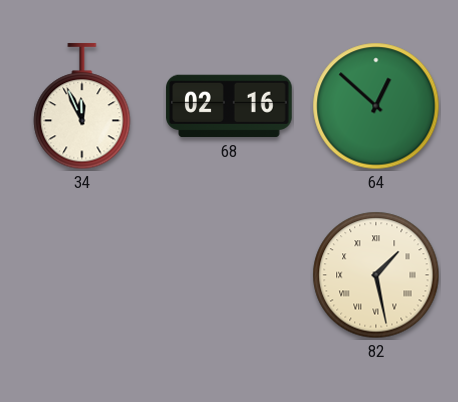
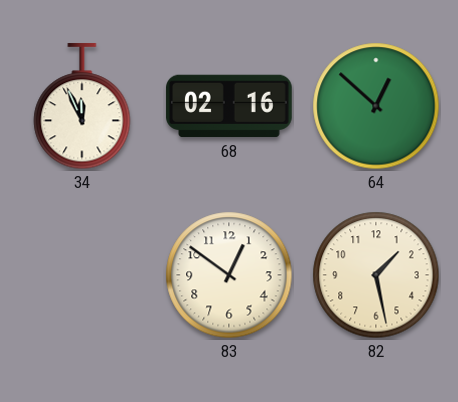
83: none -> 12:51 (229, 275)
82 numerals: Roman -> Arabic (376, 275)
